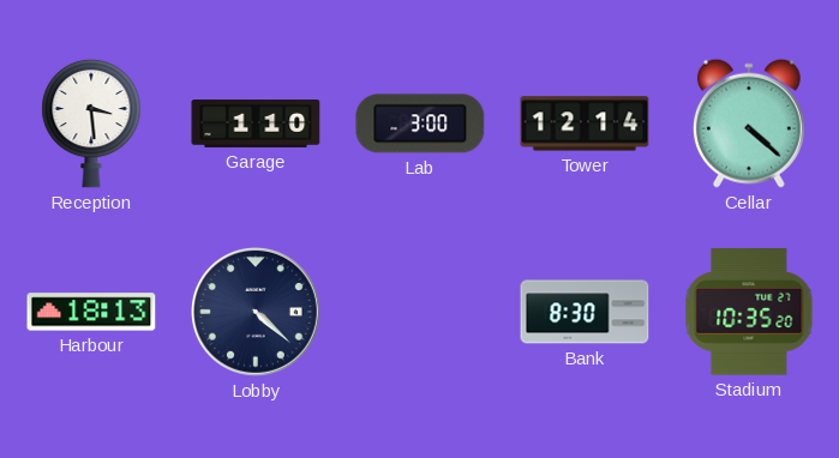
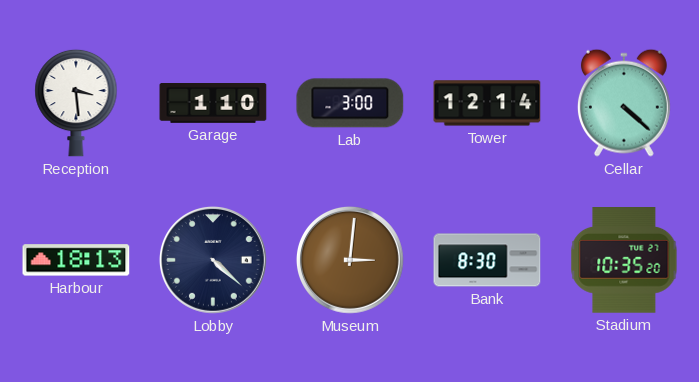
Museum: none -> 3:01 (350, 260)
